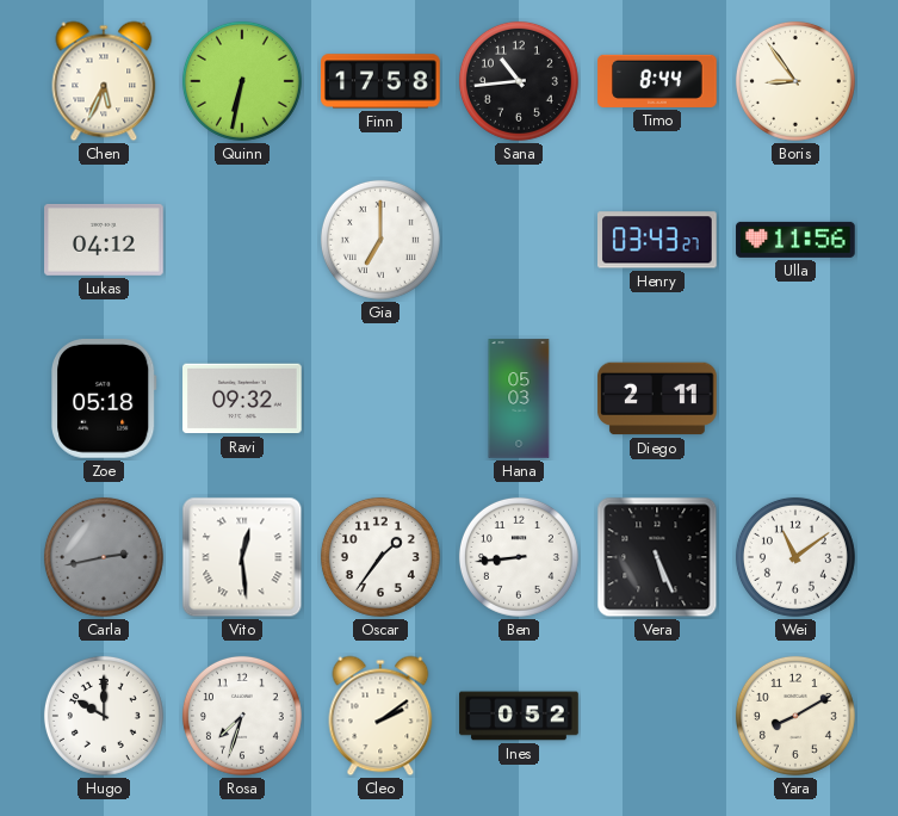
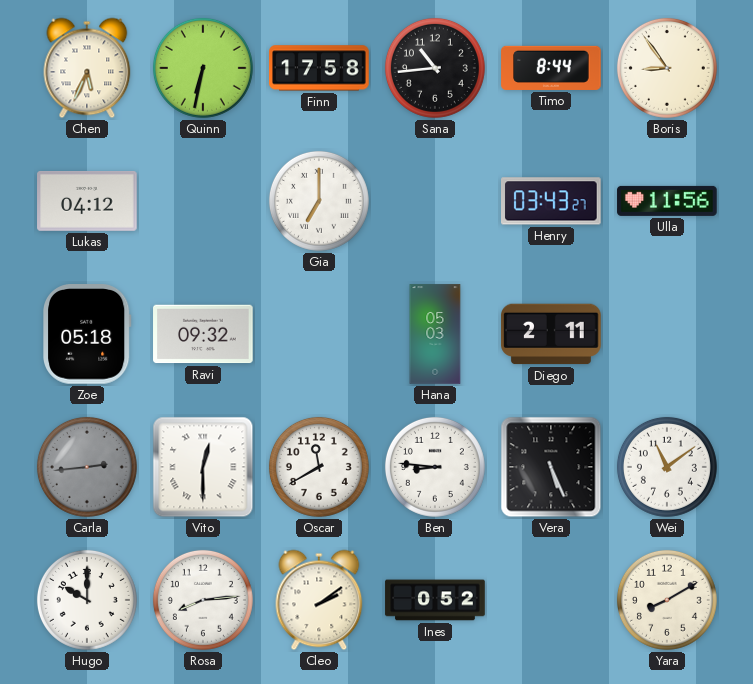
Carla: 2:43 -> 2:44 (87, 467)
Vito: 12:29 -> 12:30 (203, 467)
Oscar: 1:36 -> 11:40 (319, 467)
Ben: 8:44 -> 8:46 (435, 467)
Rosa: 7:33 -> 8:14 (203, 600)
